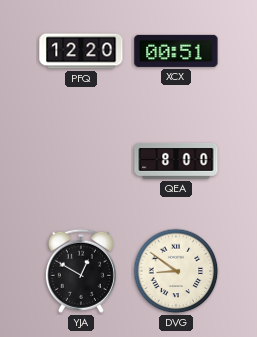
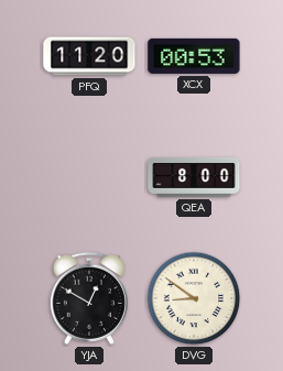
PFQ: 12:20 -> 11:20 (89, 56)
XCX: 00:51 -> 00:53 (194, 56)
